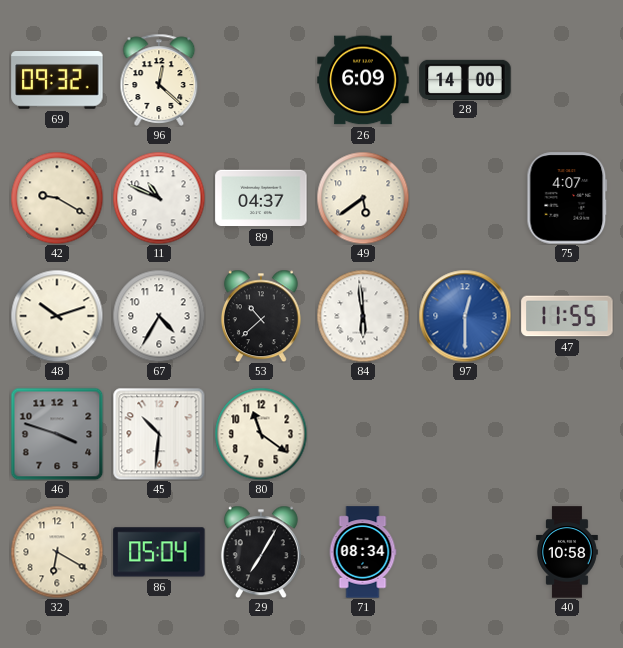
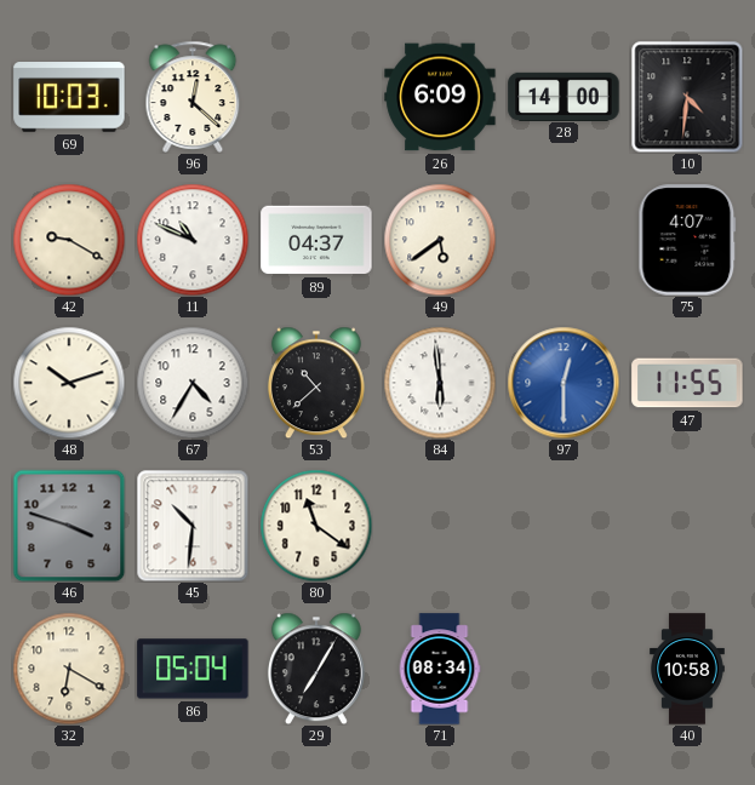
69: 09:32 -> 10:03 (69, 98)
10: none -> 4:31 (687, 97)
